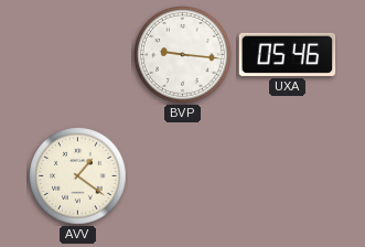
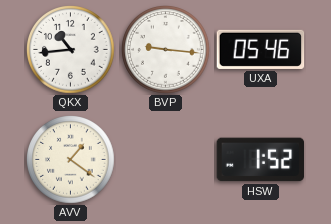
QKX: none -> 10:44 (71, 50)
HSW: none -> 1:52 (261, 160)
